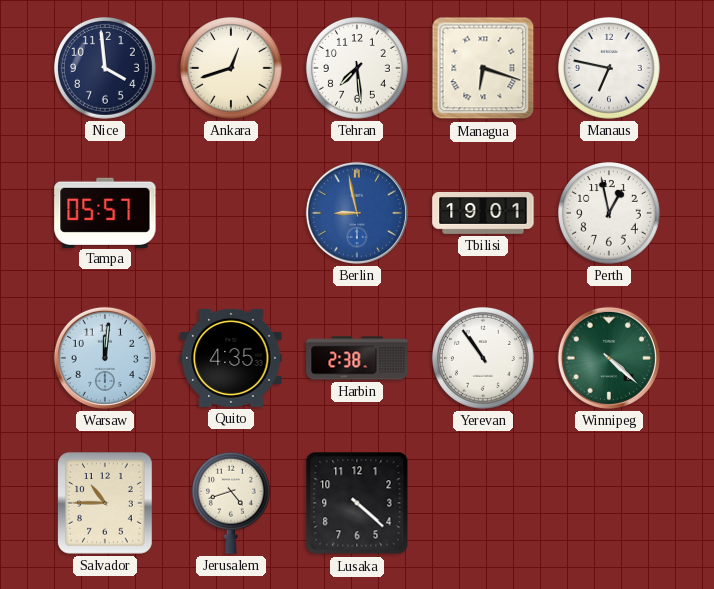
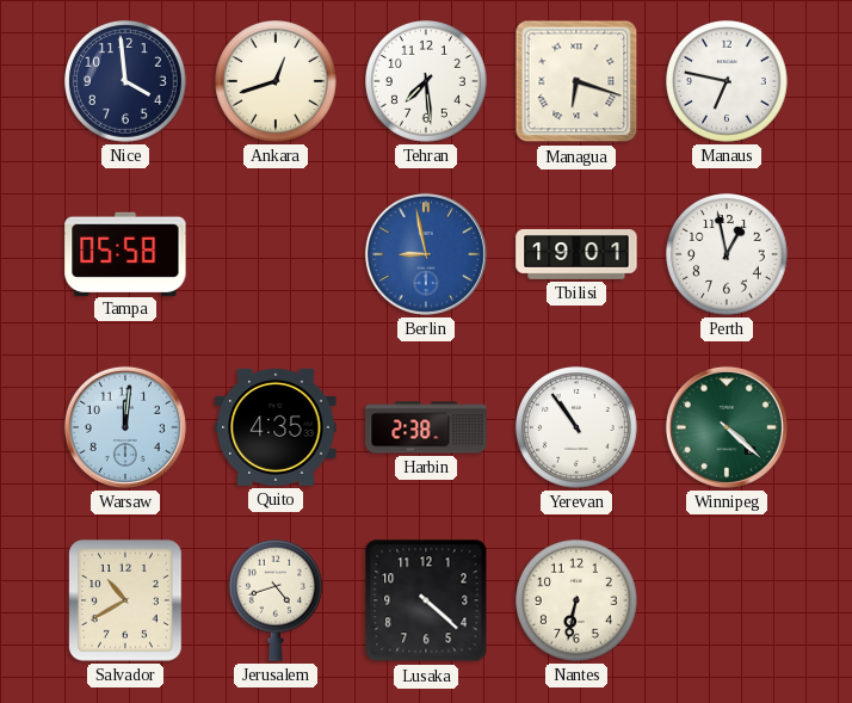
Tampa: 05:57 -> 05:58 (125, 253)
Salvador: 10:45 -> 10:40 (126, 602)
Nantes: none -> 6:32 (578, 602)
